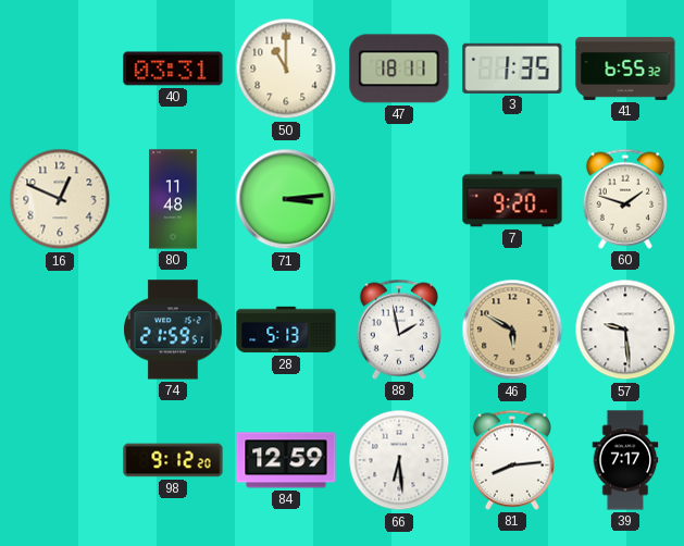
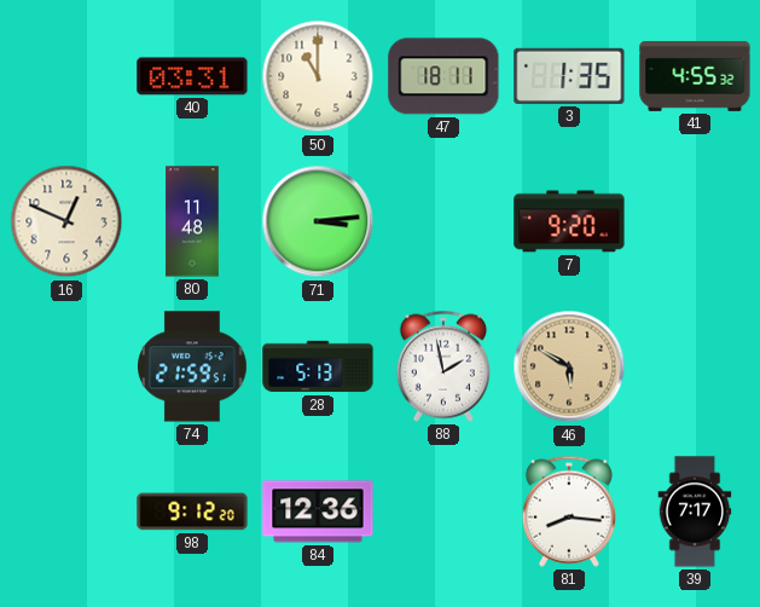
41: 6:55 -> 4:55 (695, 76)
60: 1:48 -> none (625, 199)
57: 9:29 -> none (625, 330)
84: 12:59 -> 12:36 (318, 511)
66: 6:29 -> none (399, 460)
81: 8:14 -> 8:16 (569, 511)
